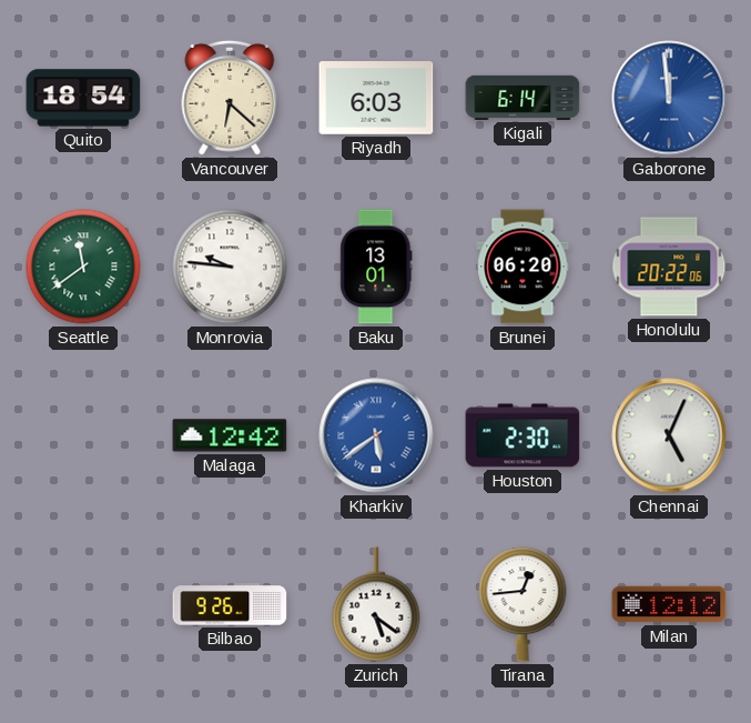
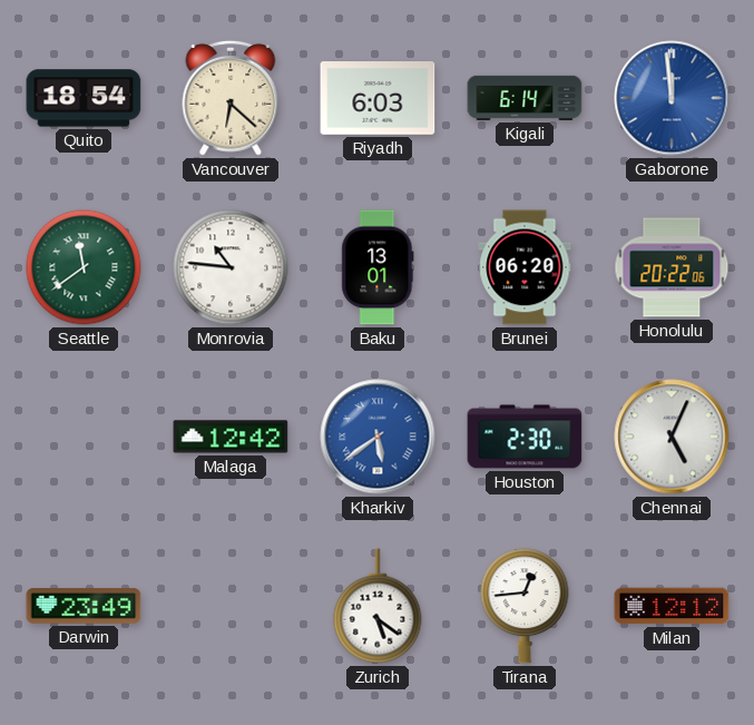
Monrovia: 9:46 -> 10:46 (231, 267)
Darwin: none -> 23:49 (84, 606)
Bilbao: 9:26 -> none (230, 604)
